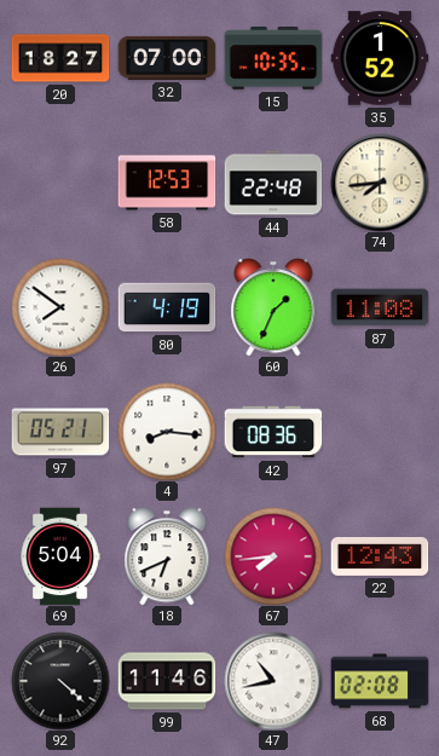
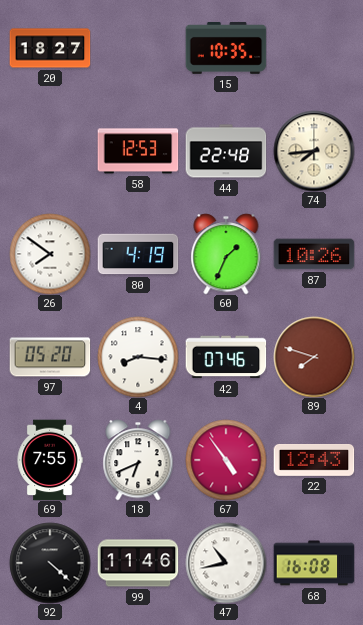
32: 07:00 -> none (167, 58)
35: 1:52 -> none (380, 58)
87: 11:08 -> 10:26 (314, 254)
97: 05:21 -> 05:20 (50, 357)
42: 08:36 -> 07:46 (226, 357)
89: none -> 7:48 (314, 357)
69: 5:04 -> 7:55 (50, 460)
67: 7:44 -> 4:54 (226, 460)
68: 02:08 -> 16:08 (314, 563)
